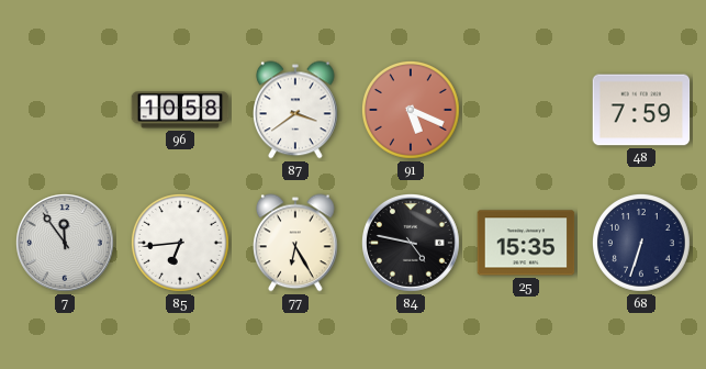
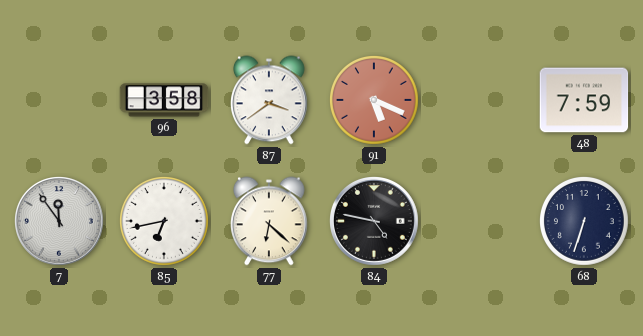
96: 10:58 -> 3:58 (164, 100)
85: 6:44 -> 6:43 (165, 222)
77: 6:25 -> 6:22 (270, 221)
25: 15:35 -> none (526, 243)
